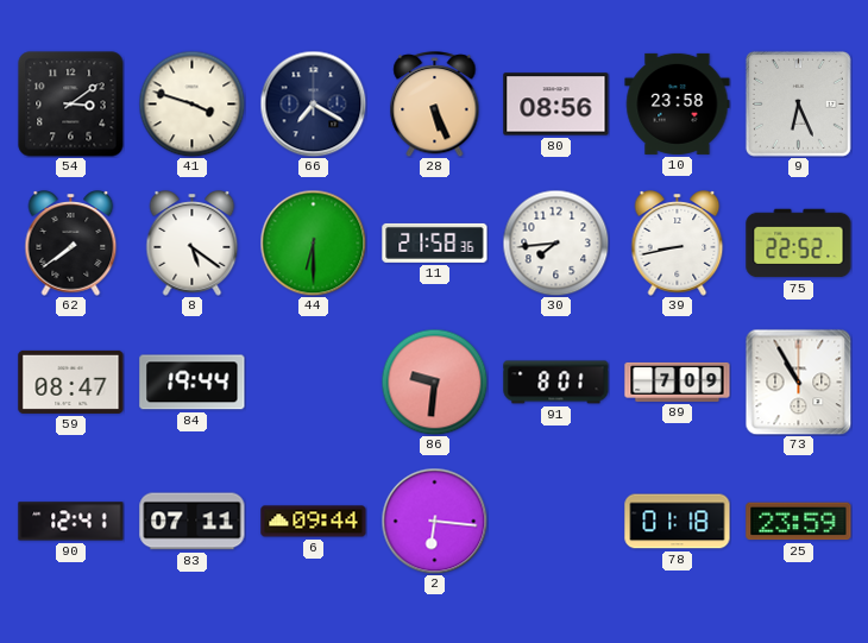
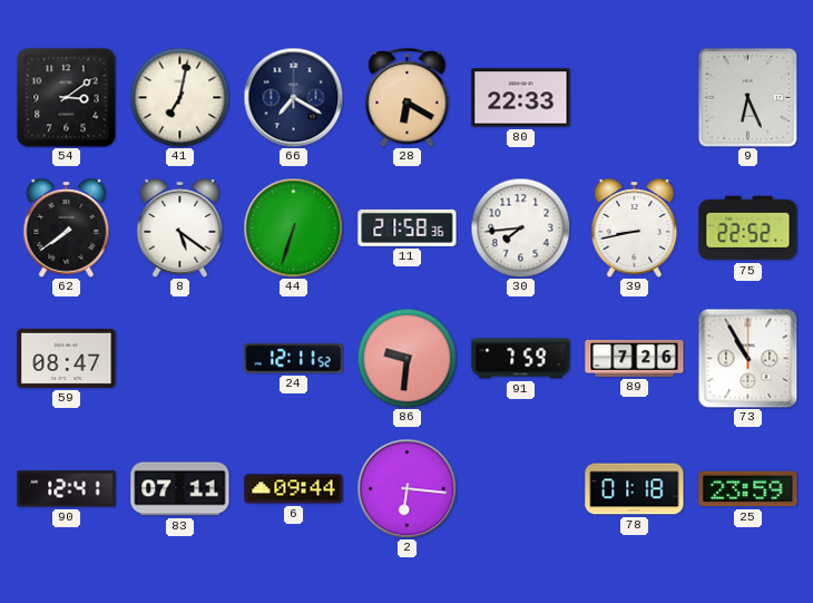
41: 3:48 -> 7:02 (179, 97)
28: 5:26 -> 6:20 (408, 98)
80: 08:56 -> 22:33 (521, 98)
10: 23:58 -> none (678, 103)
44: 6:30 -> 6:33 (293, 227)
84: 19:44 -> none (193, 383)
24: none -> 12:11 (294, 359)
91: 8:01 -> 7:59 (521, 359)
89: 7:09 -> 7:26 (635, 358)
